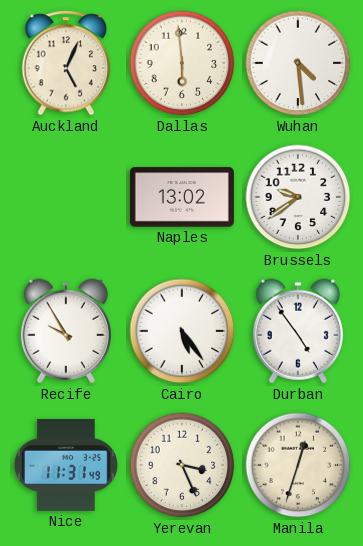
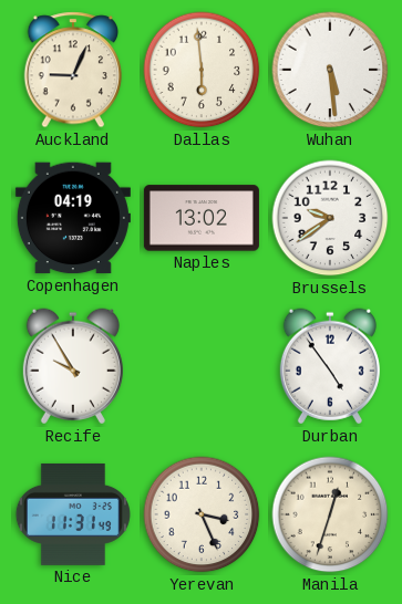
Auckland: 5:04 -> 9:04 (73, 70)
Wuhan: 4:29 -> 5:29 (330, 70)
Copenhagen: none -> 04:19 (73, 218)
Cairo: 5:24 -> none (182, 331)
